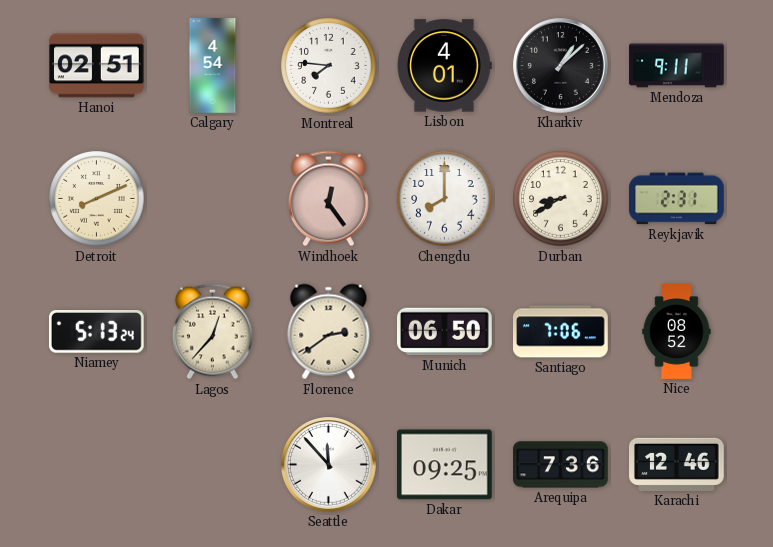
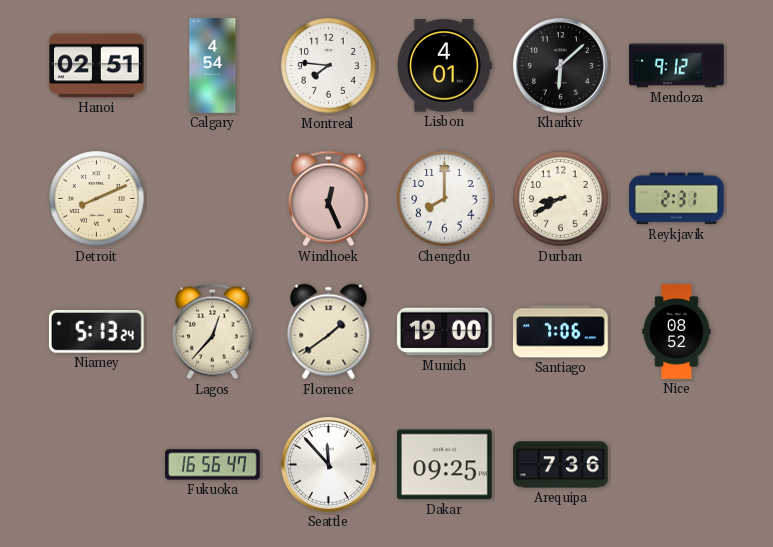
Kharkiv: 1:08 -> 6:08 (561, 66)
Mendoza: 9:11 -> 9:12 (677, 66)
Windhoek: 12:24 -> 12:26 (329, 199)
Florence: 2:39 -> 1:39 (329, 332)
Munich: 06:50 -> 19:00 (445, 332)
Fukuoka: none -> 16:56 (213, 465)
Karachi: 12:46 -> none (677, 464)
